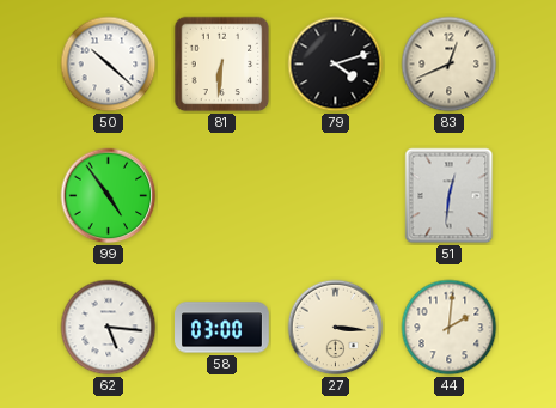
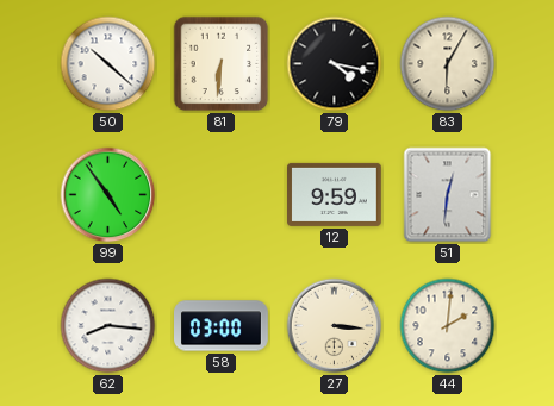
79: 4:12 -> 4:17 (335, 64)
83: 12:41 -> 6:05 (448, 64)
12: none -> 9:59 (335, 194)
62: 5:16 -> 8:16 (108, 326)
